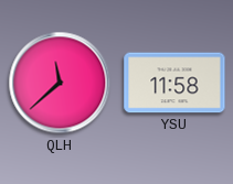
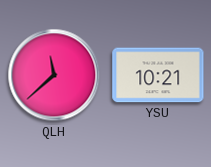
YSU: 11:58 -> 10:21 (158, 75)
